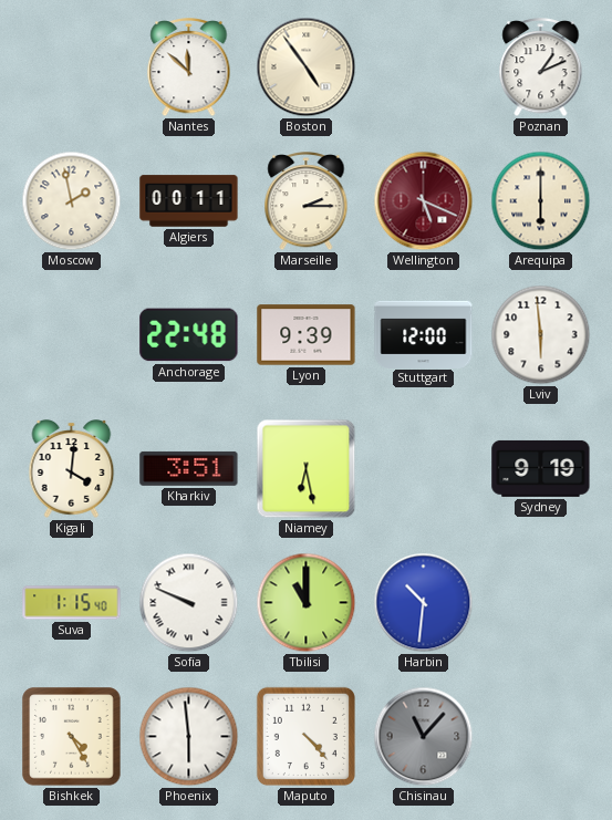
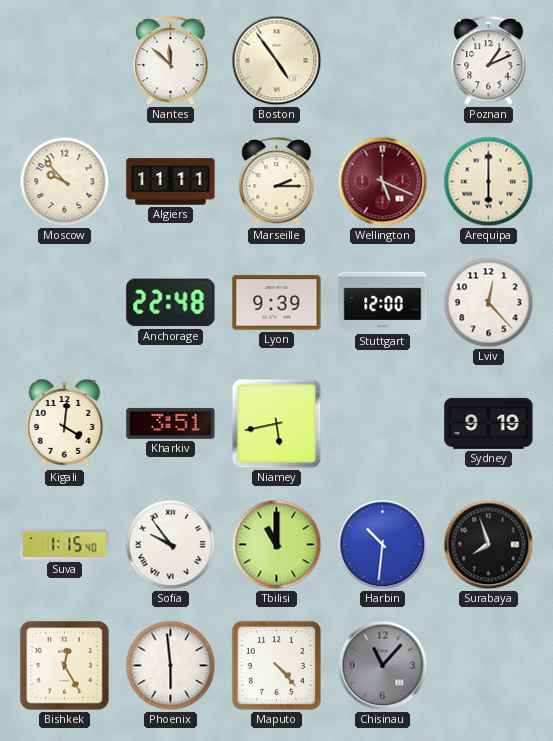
Moscow: 1:58 -> 9:53 (65, 182)
Algiers: 00:11 -> 11:11 (171, 182)
Lviv: 5:59 -> 12:23 (489, 303)
Niamey: 6:28 -> 5:43 (277, 424)
Sofia: 9:49 -> 9:54 (171, 545)
Surabaya: none -> 7:57 (489, 545)
Bishkek: 4:25 -> 12:25 (65, 666)
